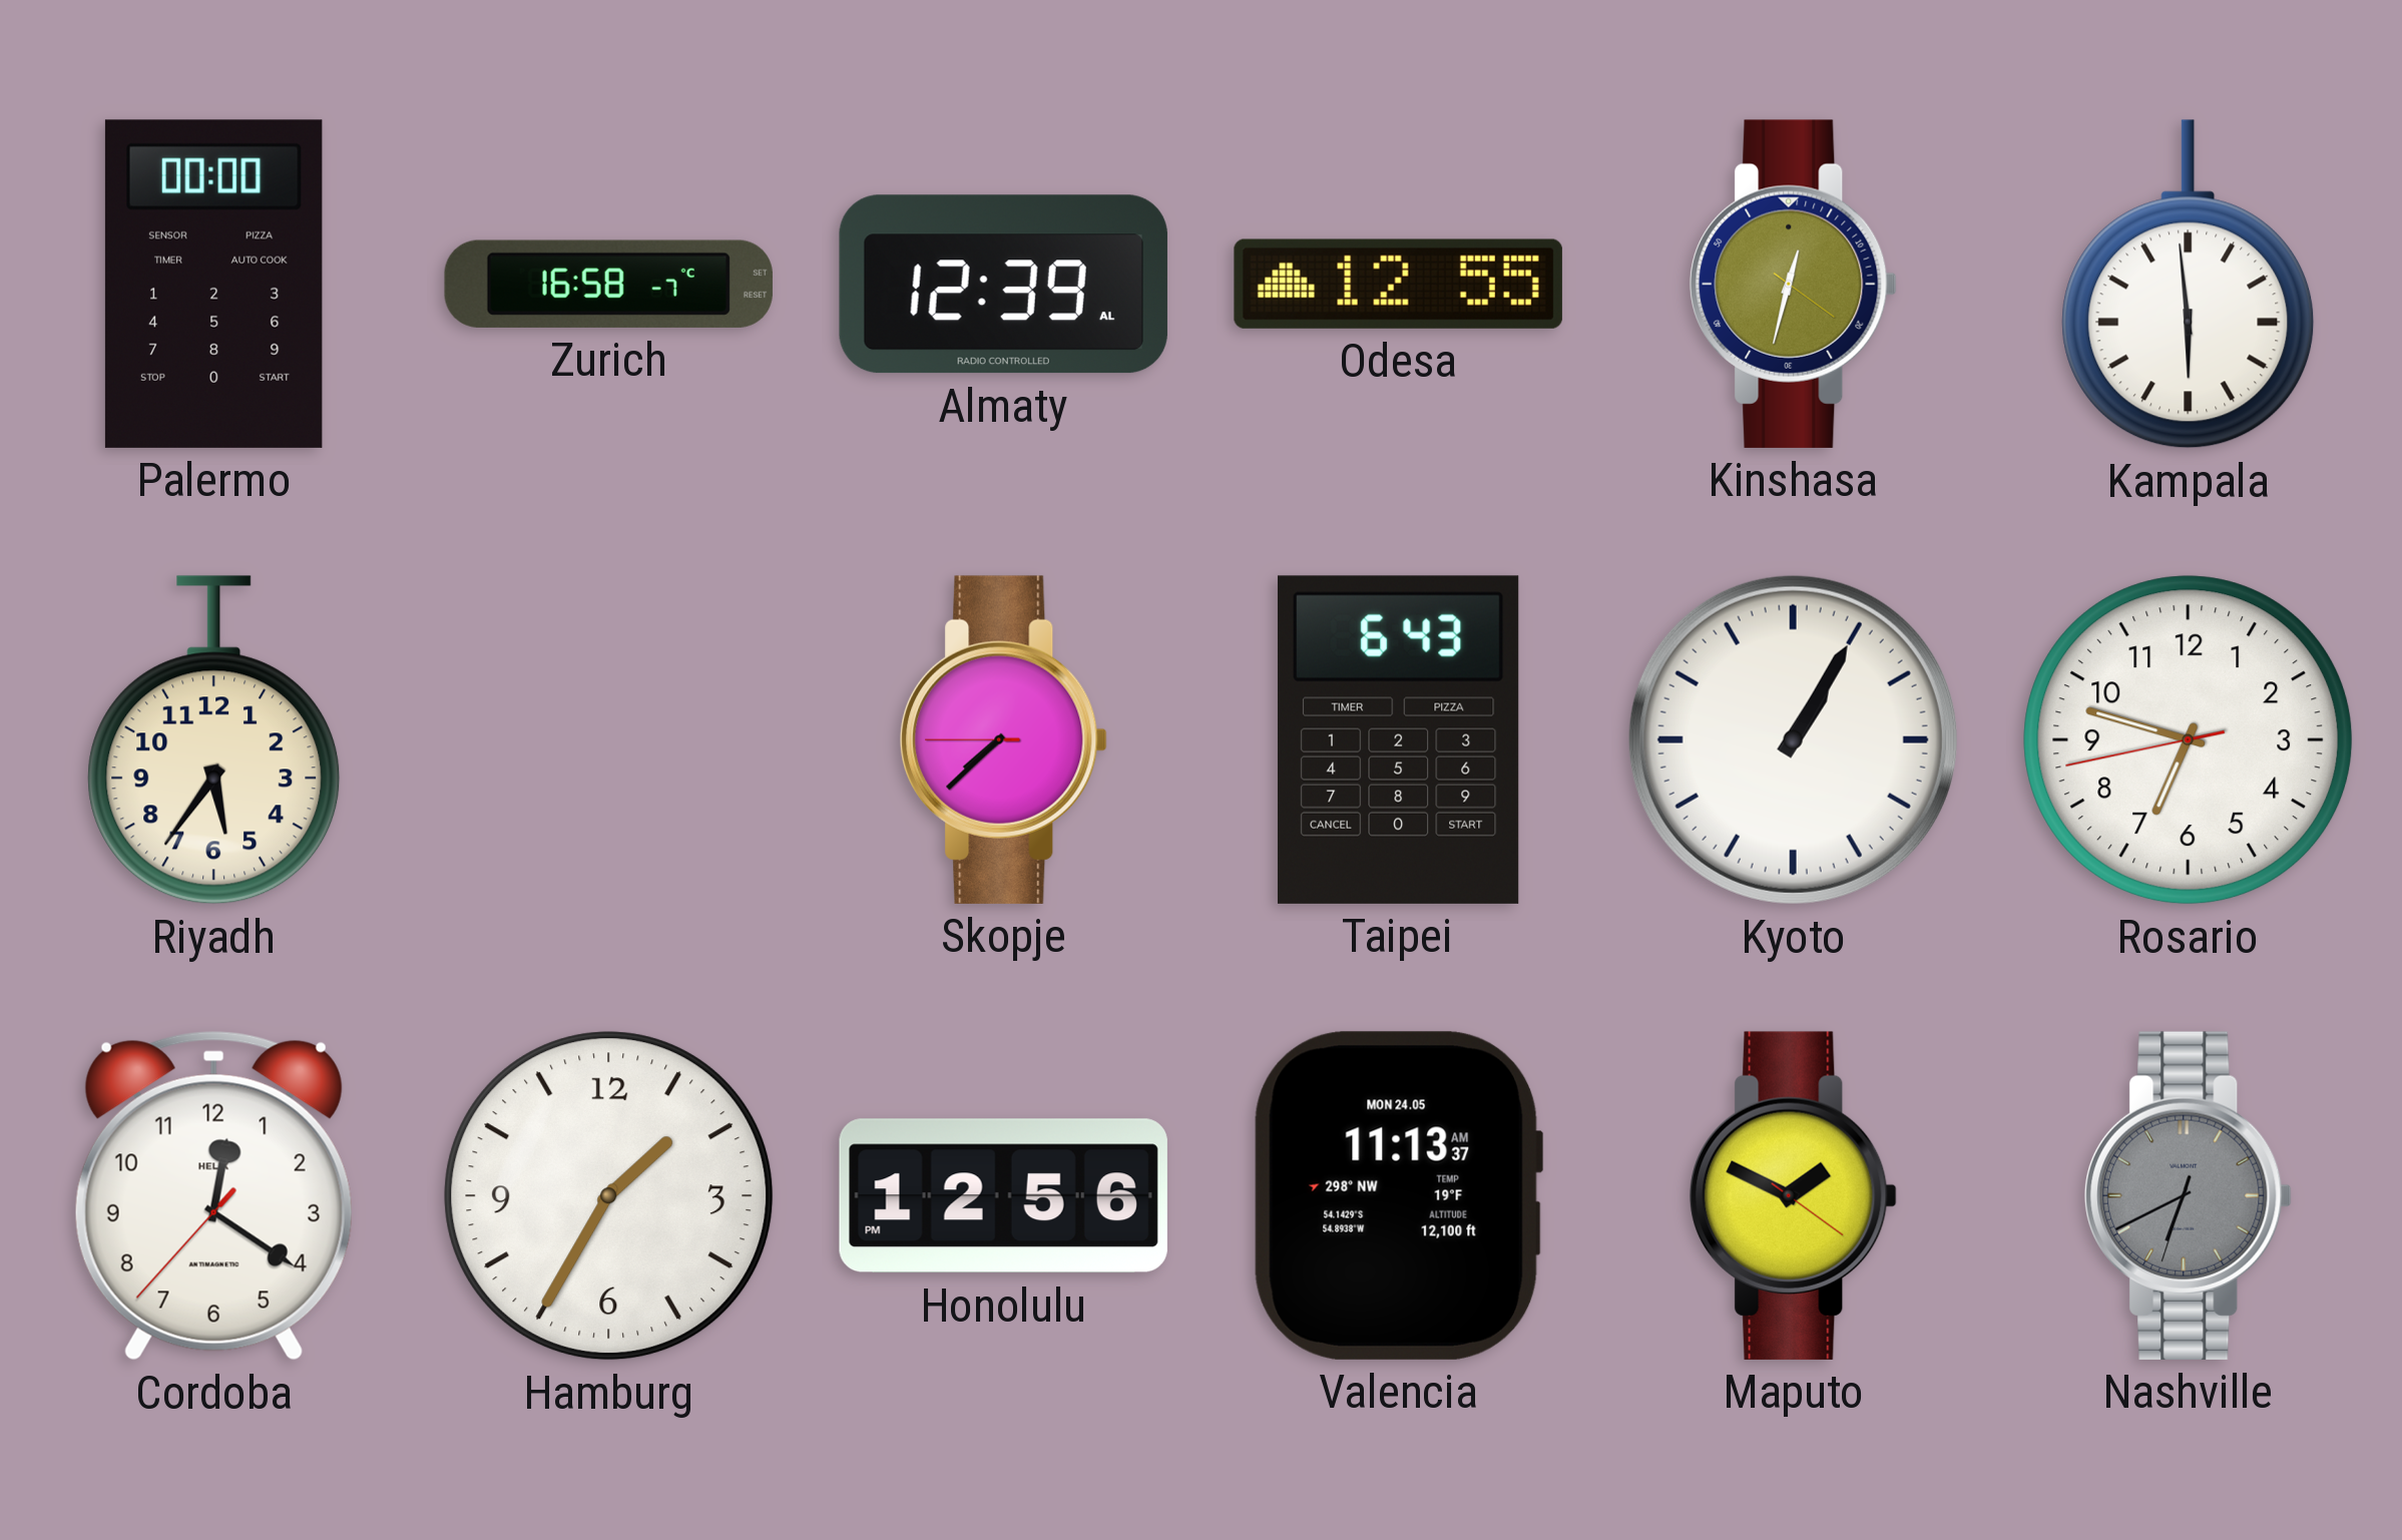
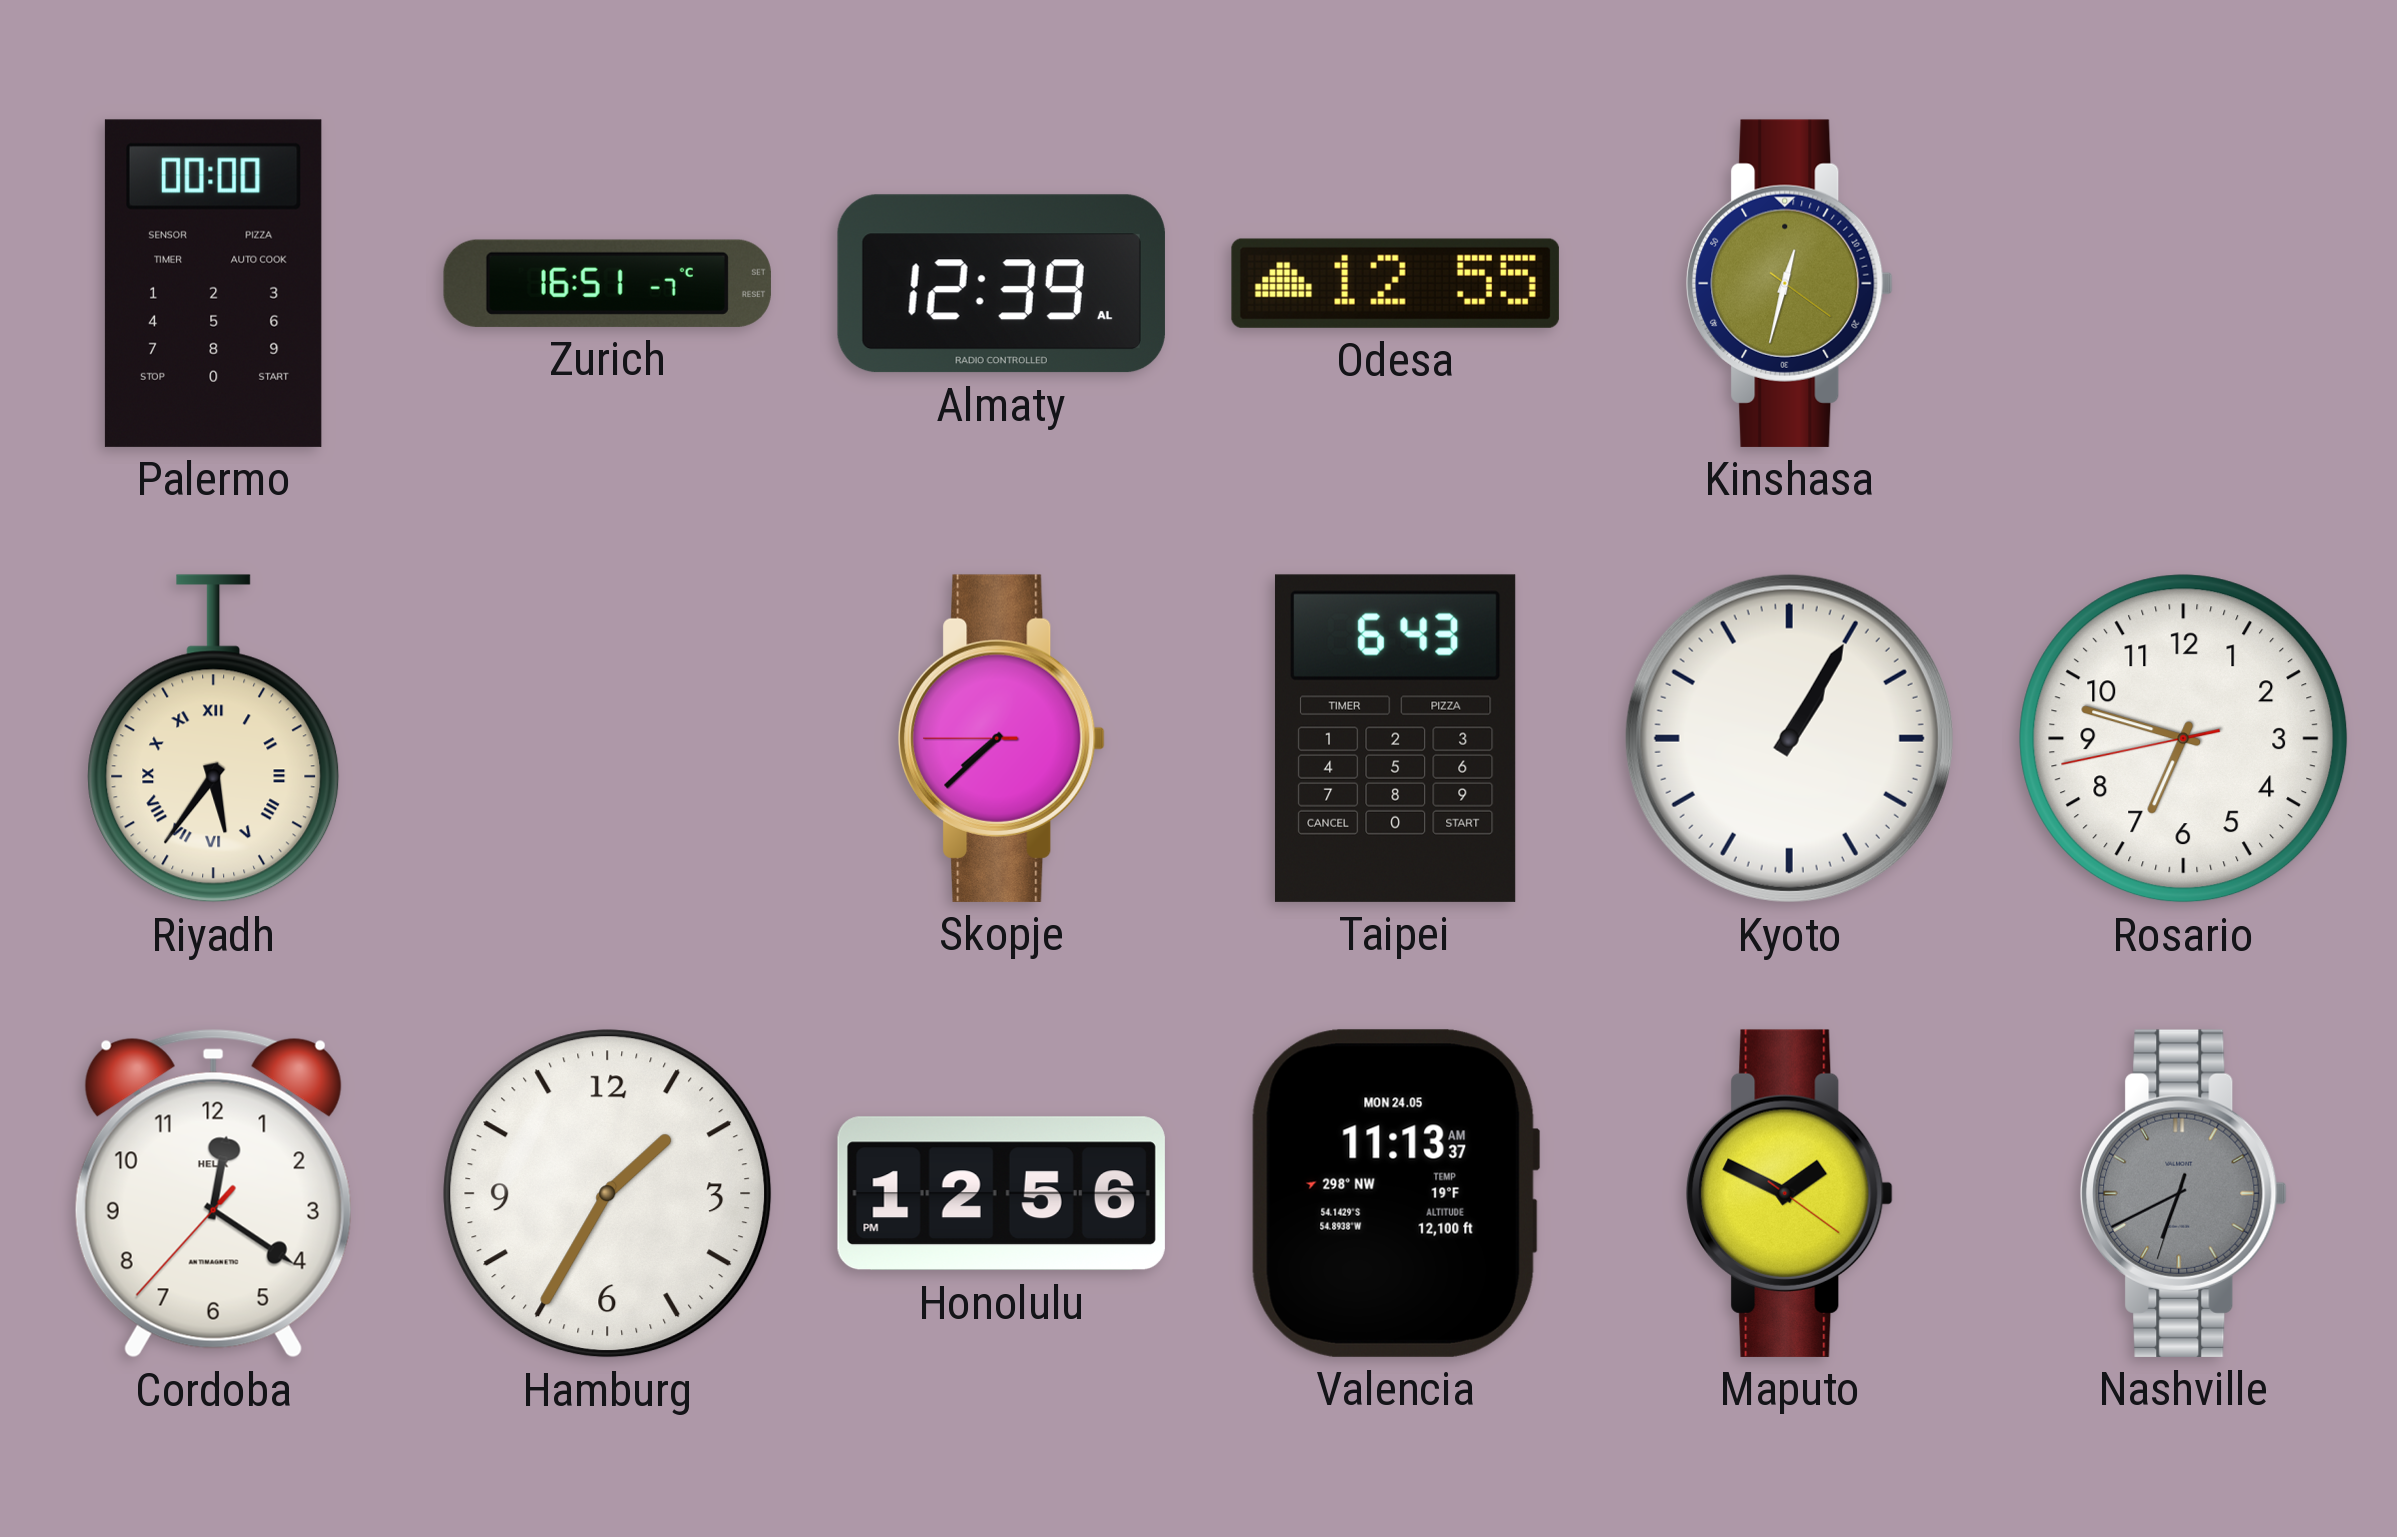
Zurich: 16:58 -> 16:51 (607, 283)
Kampala: 5:59 -> none (2189, 285)
Riyadh numerals: Arabic -> Roman (214, 739)
